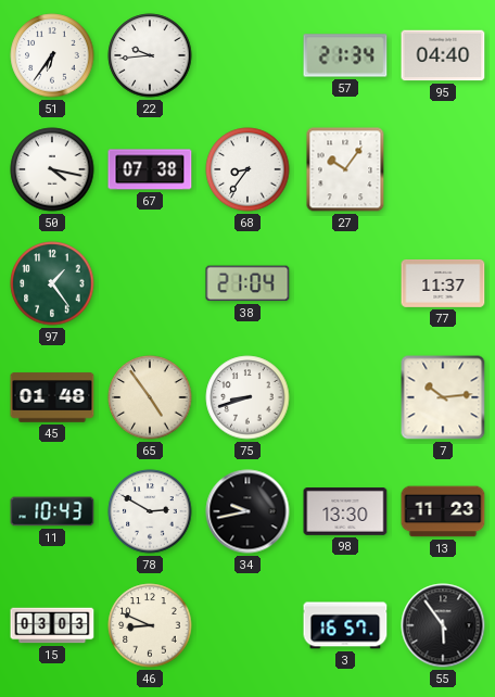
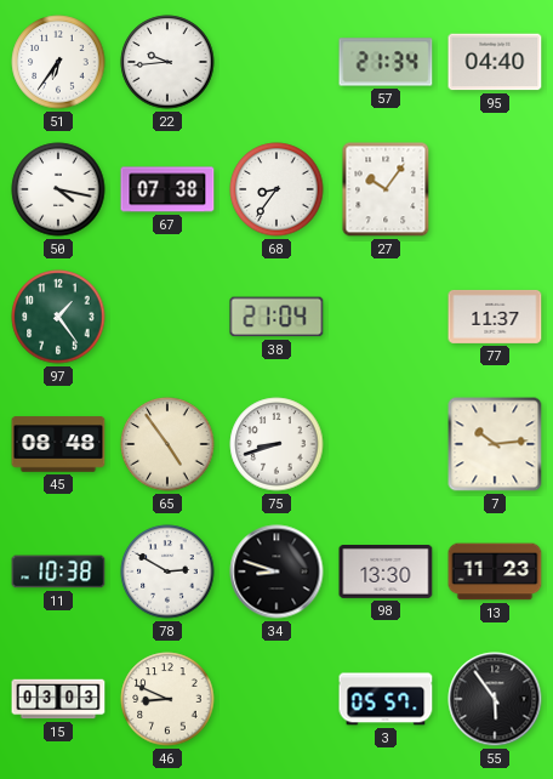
45: 01:48 -> 08:48 (58, 444)
11: 10:43 -> 10:38 (58, 572)
34: 9:43 -> 8:48 (276, 572)
3: 16:57 -> 05:57 (386, 699)
